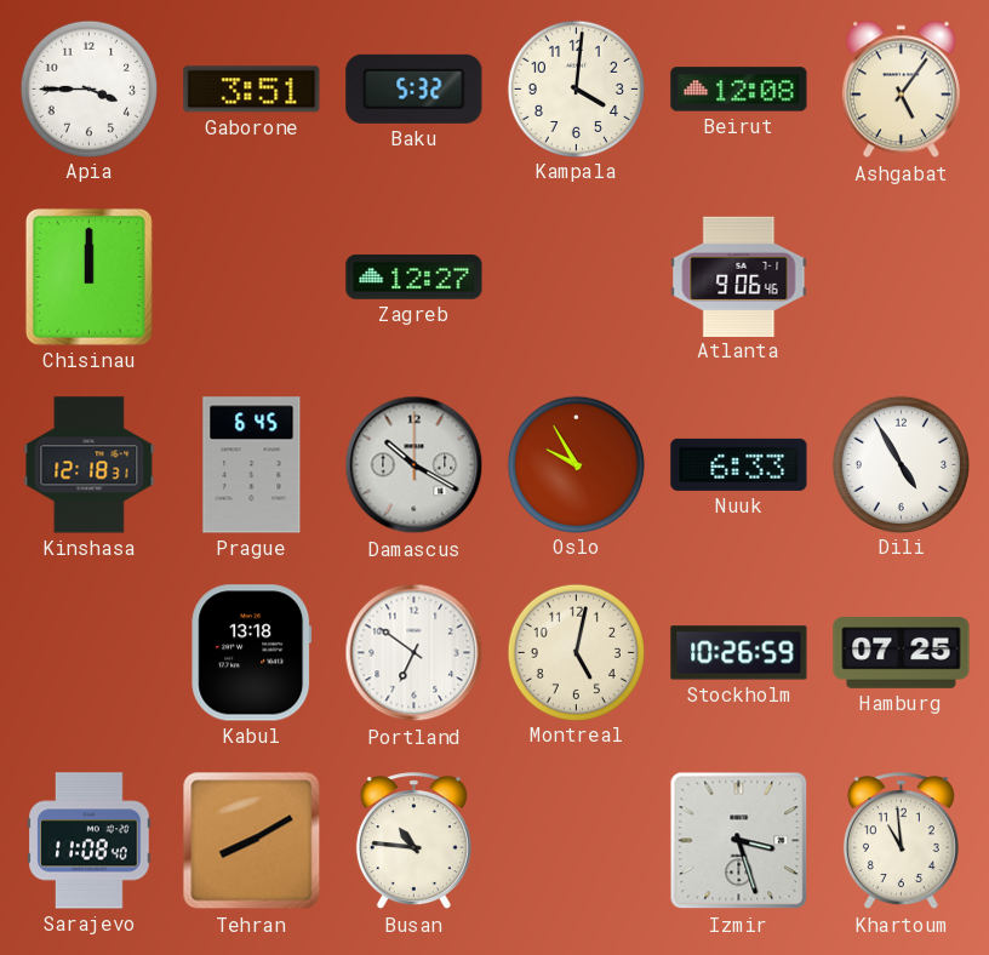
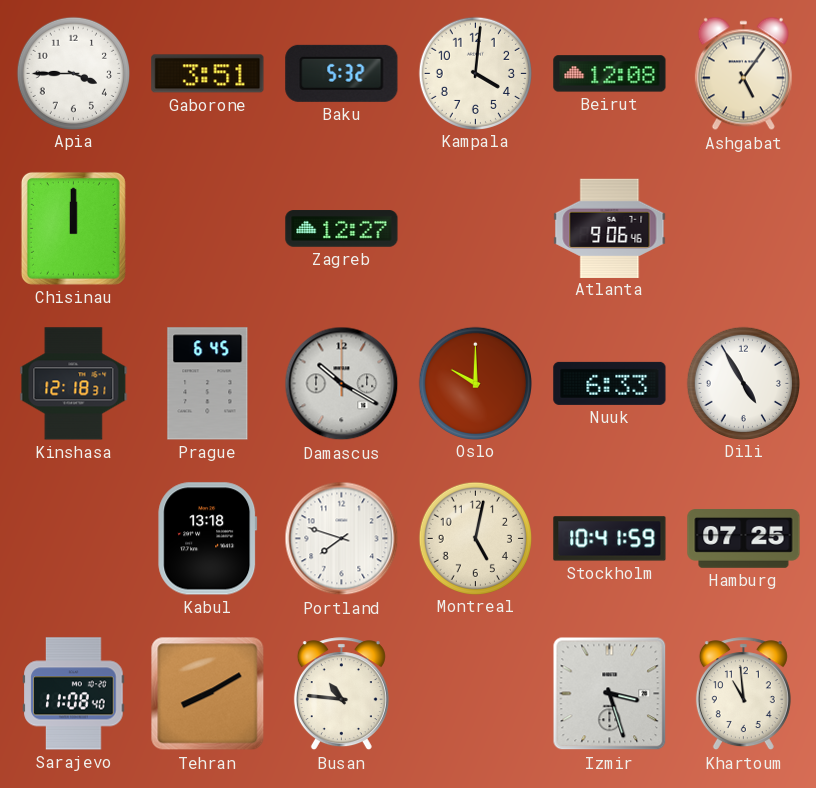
Oslo: 9:55 -> 10:00 (475, 383)
Portland: 6:51 -> 7:48 (342, 539)
Stockholm: 10:26 -> 10:41 (610, 539)
